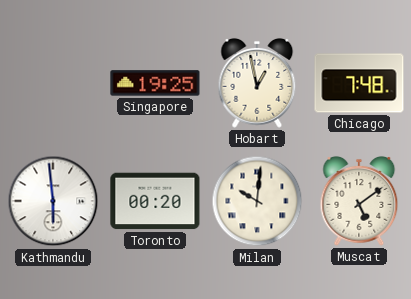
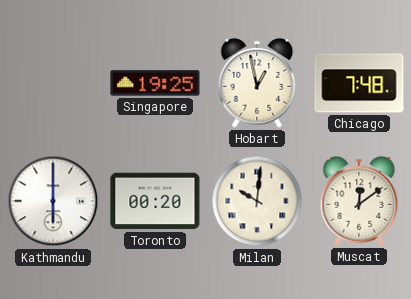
Kathmandu: 5:59 -> 6:00 (53, 201)
Muscat: 5:09 -> 12:09 (359, 201)
